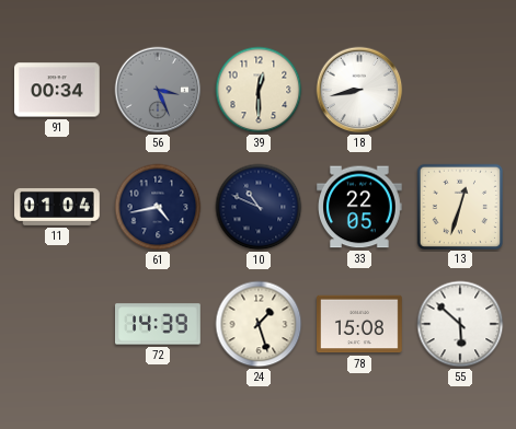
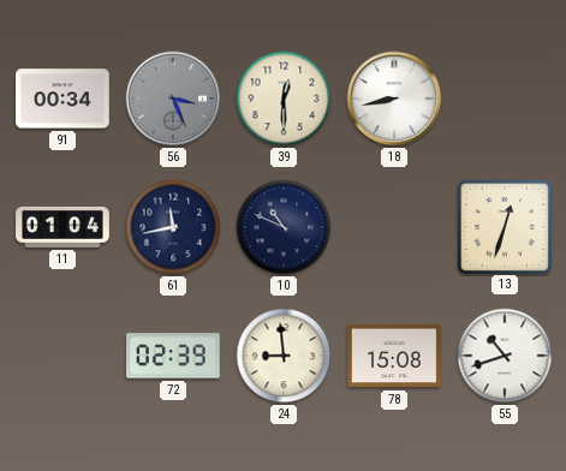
61: 4:43 -> 11:43 (173, 227)
33: 22:05 -> none (360, 207)
72: 14:39 -> 02:39 (174, 356)
24: 1:27 -> 8:59 (284, 356)
55: 5:52 -> 10:42 (505, 356)
